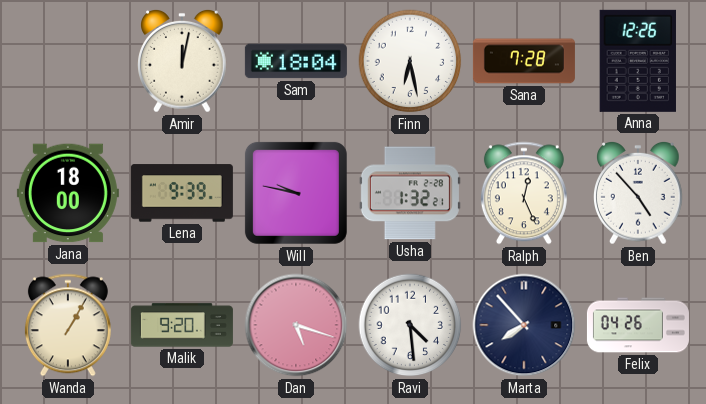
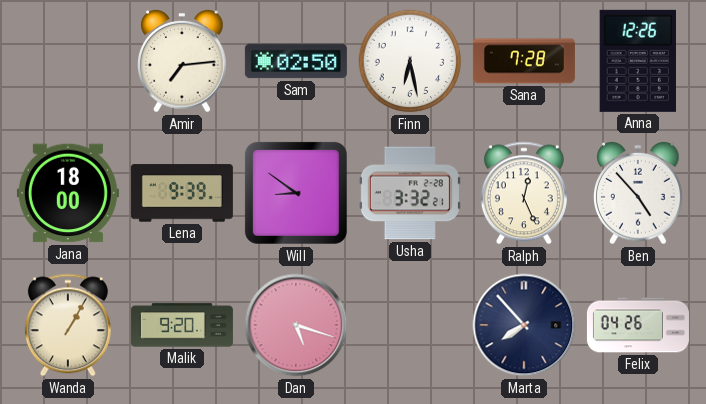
Amir: 12:02 -> 7:14 (182, 61)
Sam: 18:04 -> 02:50 (296, 61)
Will: 9:47 -> 8:51 (296, 193)
Usha: 1:32 -> 3:32 (410, 193)
Ravi: 4:29 -> none (410, 325)
